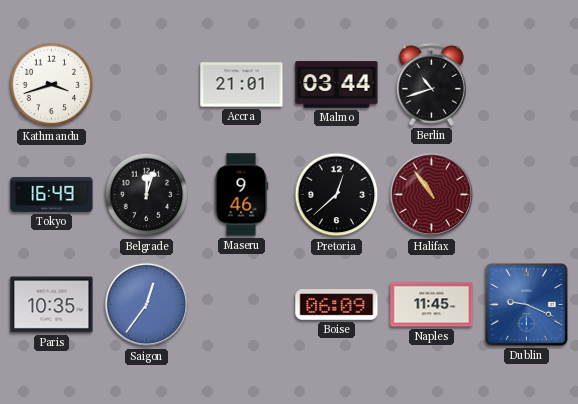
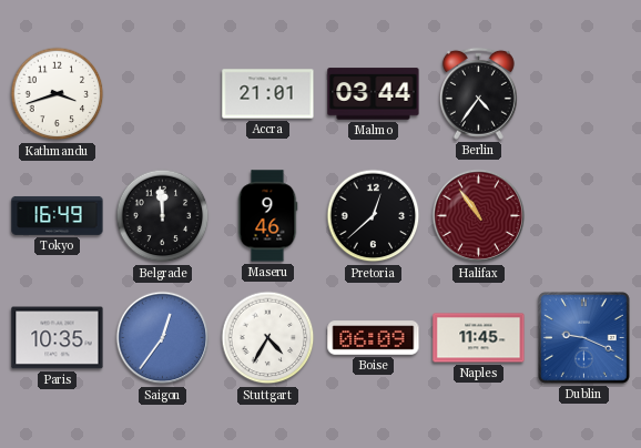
Berlin: 10:42 -> 4:36 (478, 93)
Belgrade: 12:03 -> 11:59 (163, 216)
Stuttgart: none -> 4:35 (268, 338)
